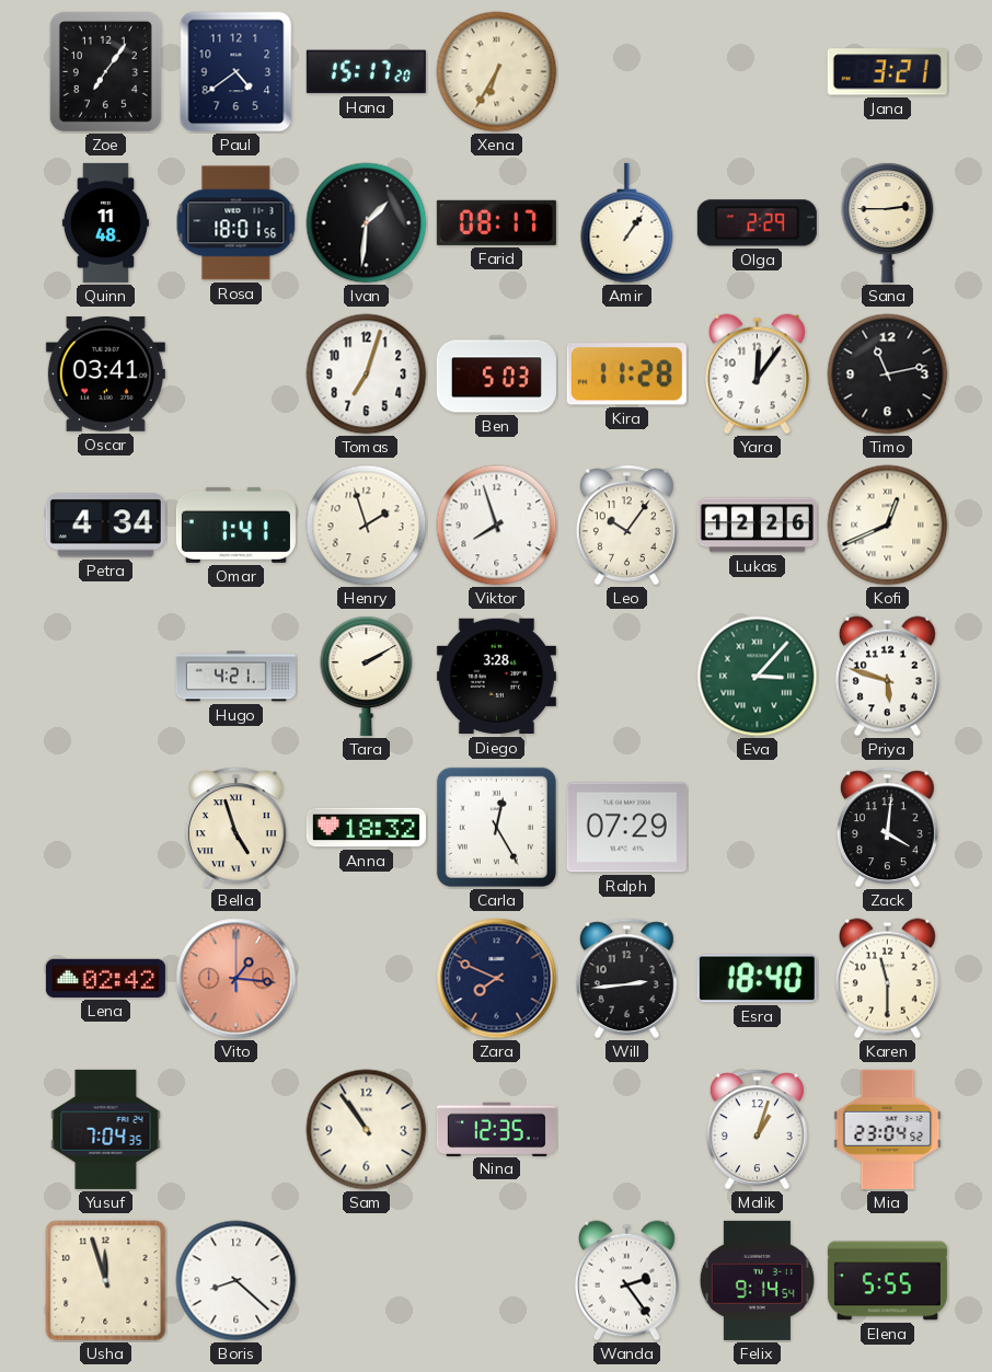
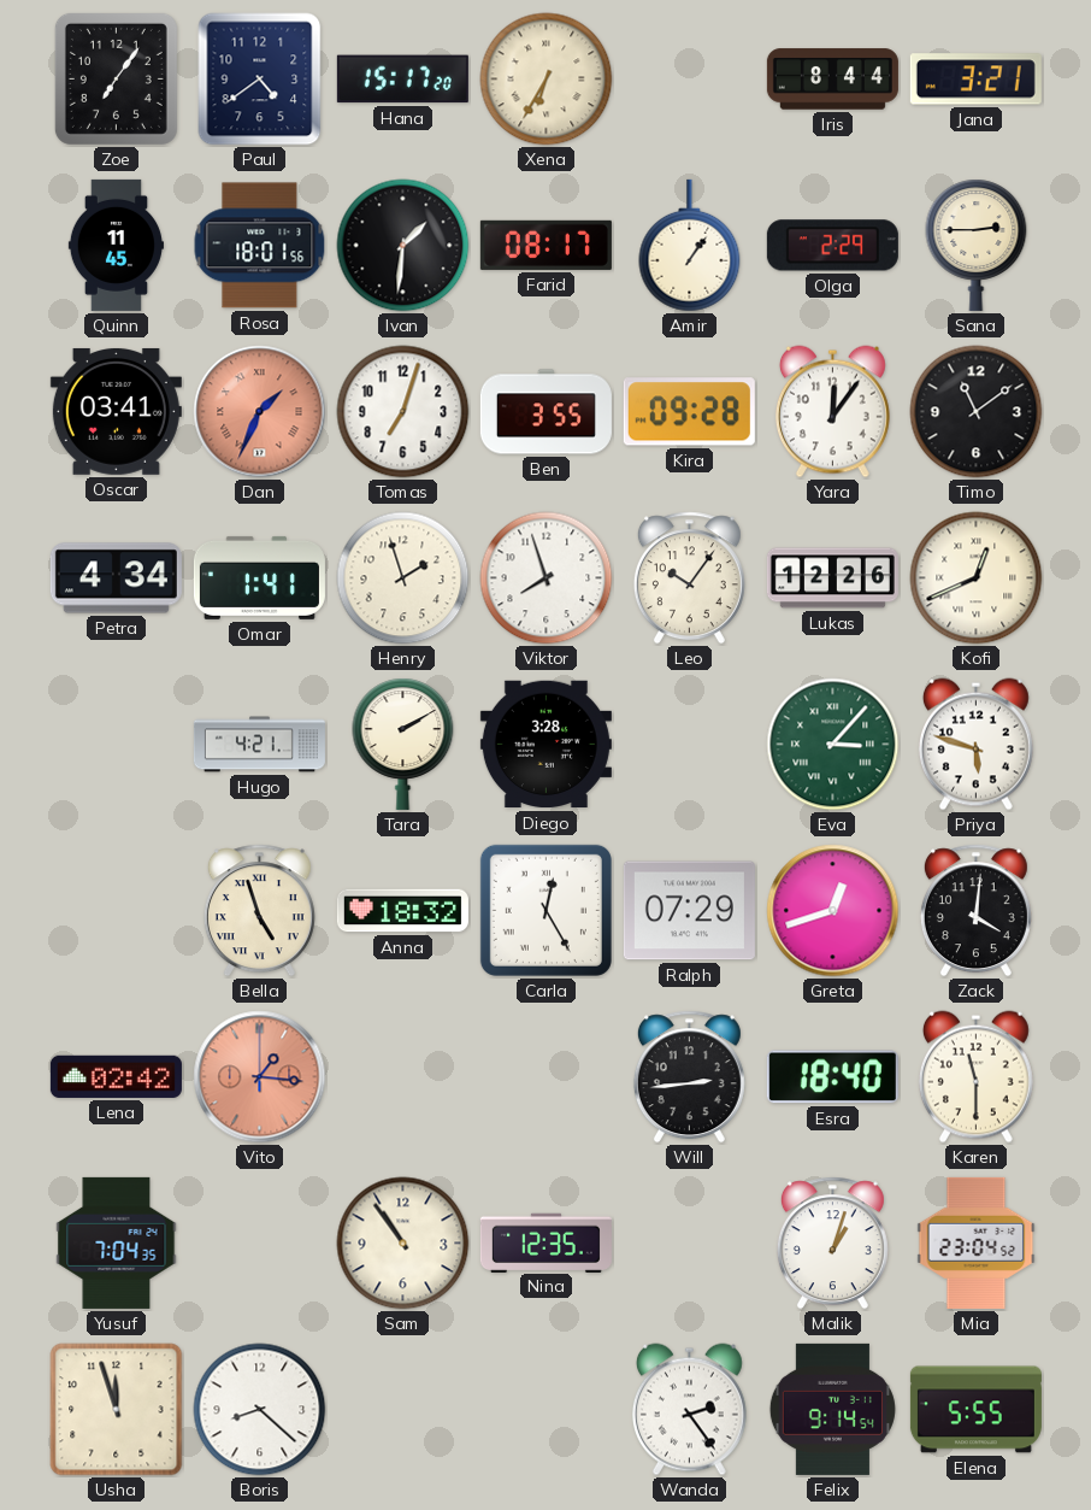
Iris: none -> 8:44 (832, 80)
Quinn: 11:48 -> 11:45 (116, 245)
Dan: none -> 1:34 (260, 412)
Ben: 5:03 -> 3:55 (545, 412)
Kira: 11:28 -> 09:28 (689, 412)
Timo: 11:13 -> 11:09 (977, 412)
Greta: none -> 12:42 (833, 911)
Zara: 7:49 -> none (497, 979)
